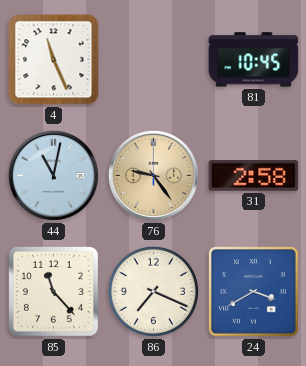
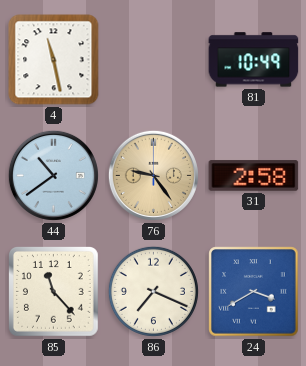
4: 11:26 -> 11:28 (54, 60)
81: 10:45 -> 10:49 (254, 60)
44: 11:02 -> 10:39 (53, 175)
